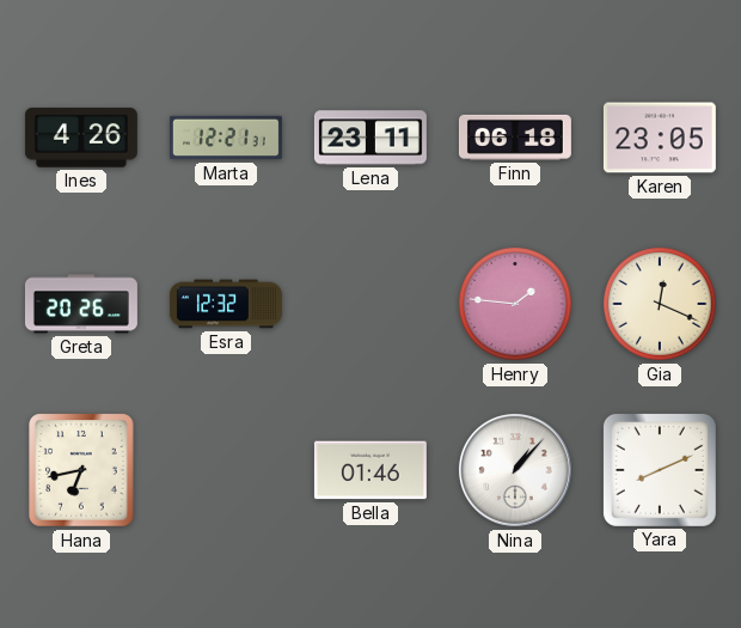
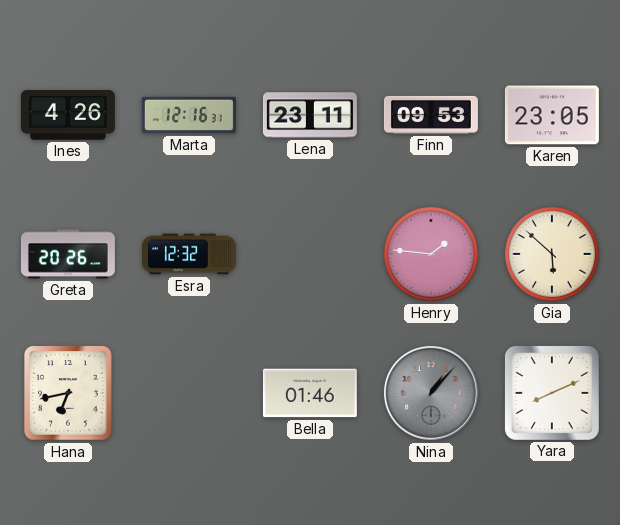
Marta: 12:21 -> 12:16 (189, 115)
Finn: 06:18 -> 09:53 (431, 115)
Gia: 12:19 -> 5:52 (553, 255)
Nina dial: white -> grey (431, 393)
